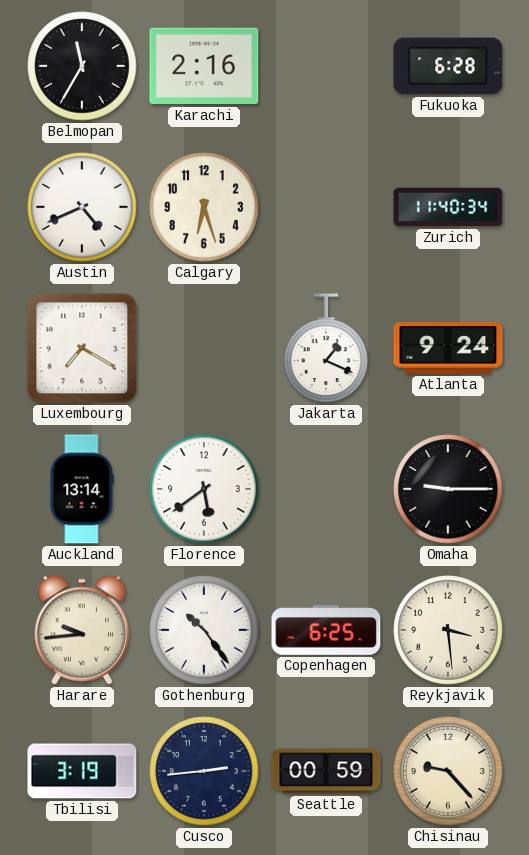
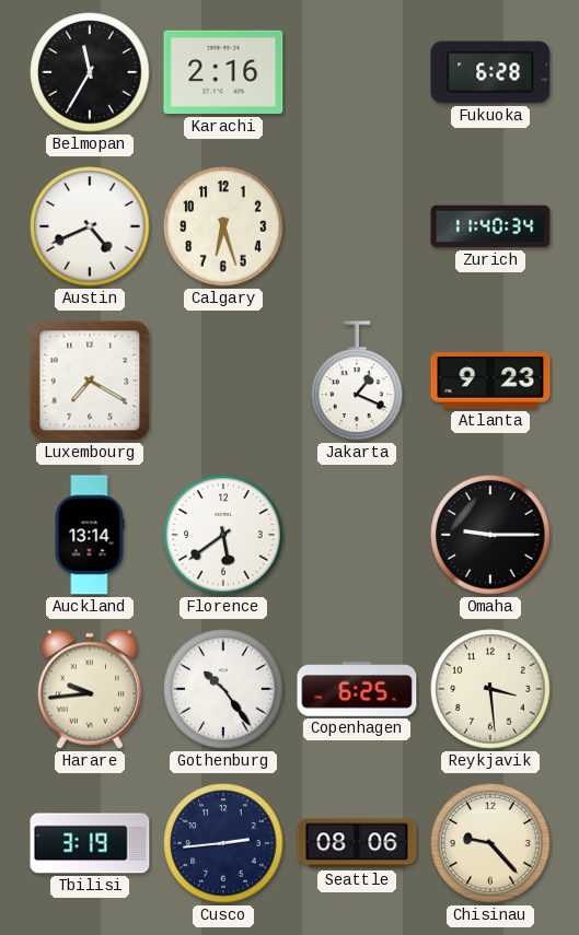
Atlanta: 9:24 -> 9:23 (490, 381)
Seattle: 00:59 -> 08:06 (357, 843)
